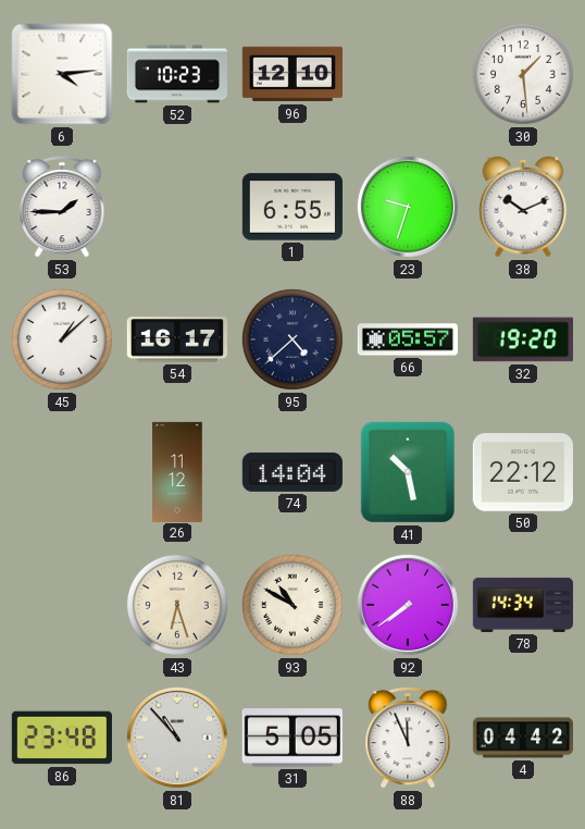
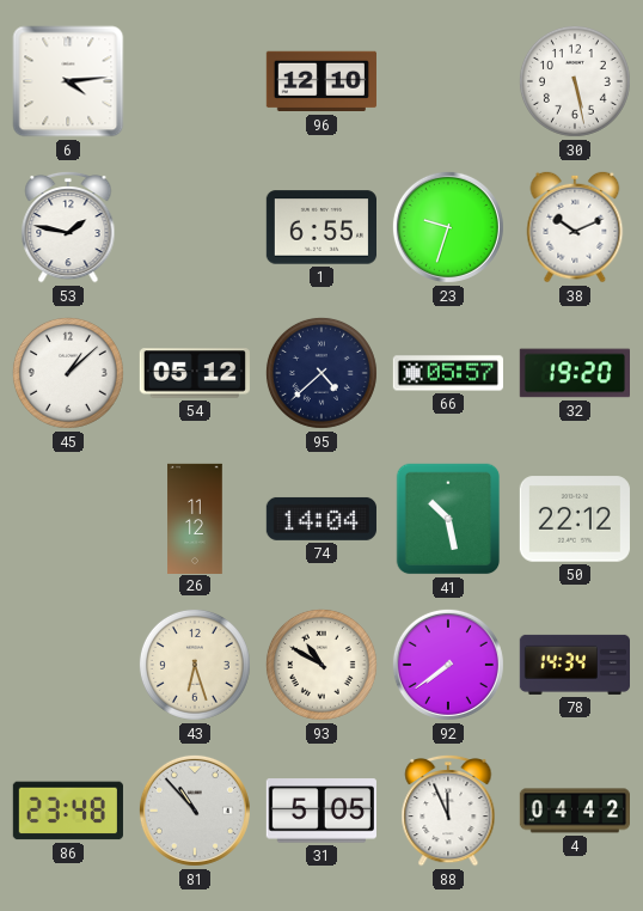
52: 10:23 -> none (176, 74)
30: 1:29 -> 5:28 (575, 81)
53: 1:45 -> 1:47 (68, 227)
54: 16:17 -> 05:12 (195, 373)
